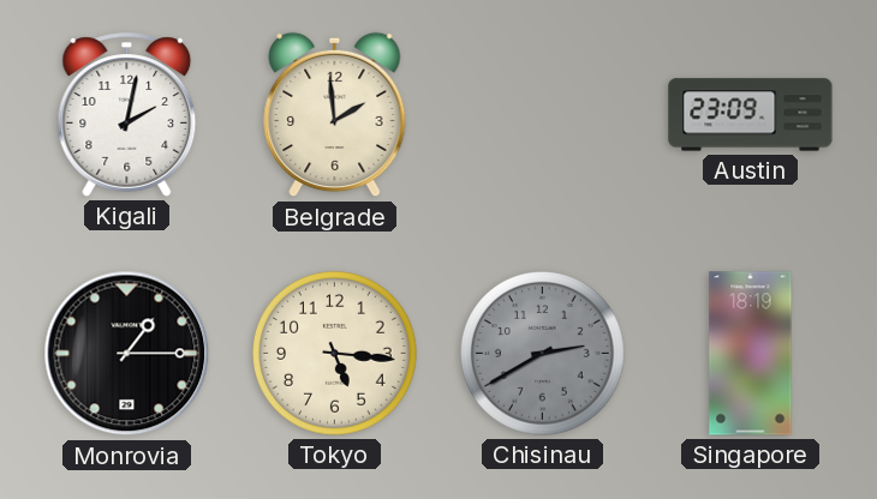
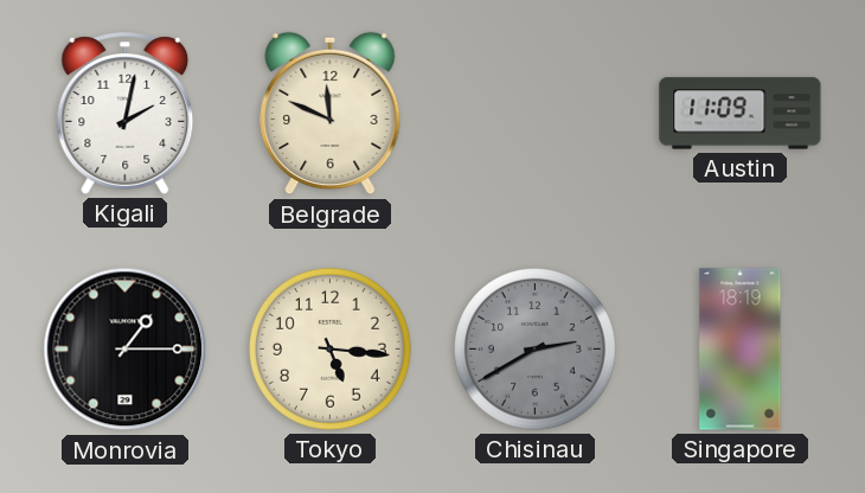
Belgrade: 1:59 -> 11:49 (331, 114)
Austin: 23:09 -> 11:09 (741, 114)
